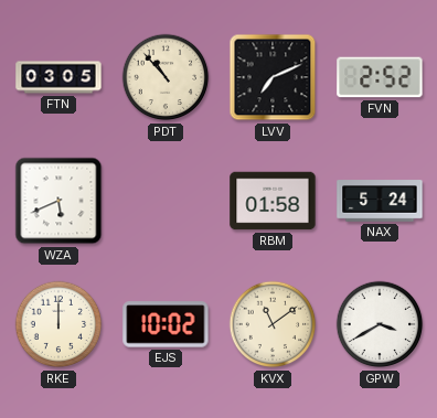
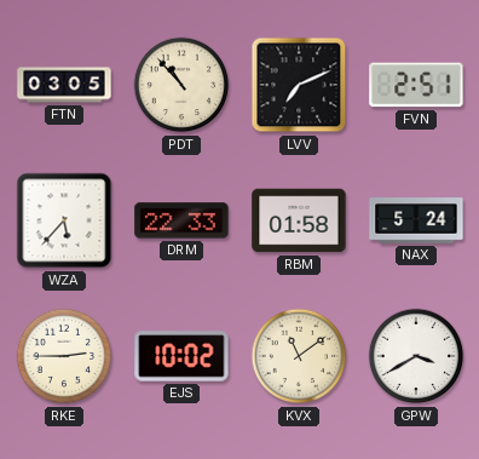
FVN: 2:52 -> 2:51 (416, 85)
WZA: 5:41 -> 5:37 (64, 220)
DRM: none -> 22:33 (181, 220)
RKE: 12:00 -> 2:45 (64, 356)
